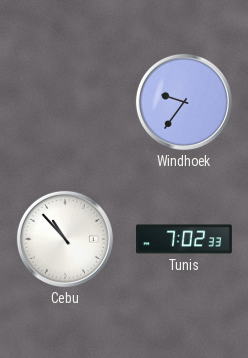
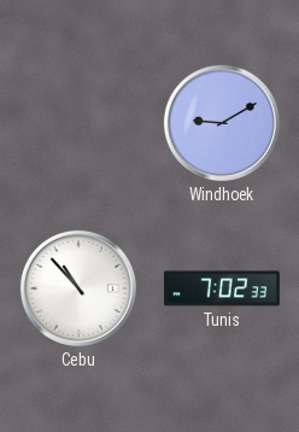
Windhoek: 9:36 -> 9:10 (222, 123)
